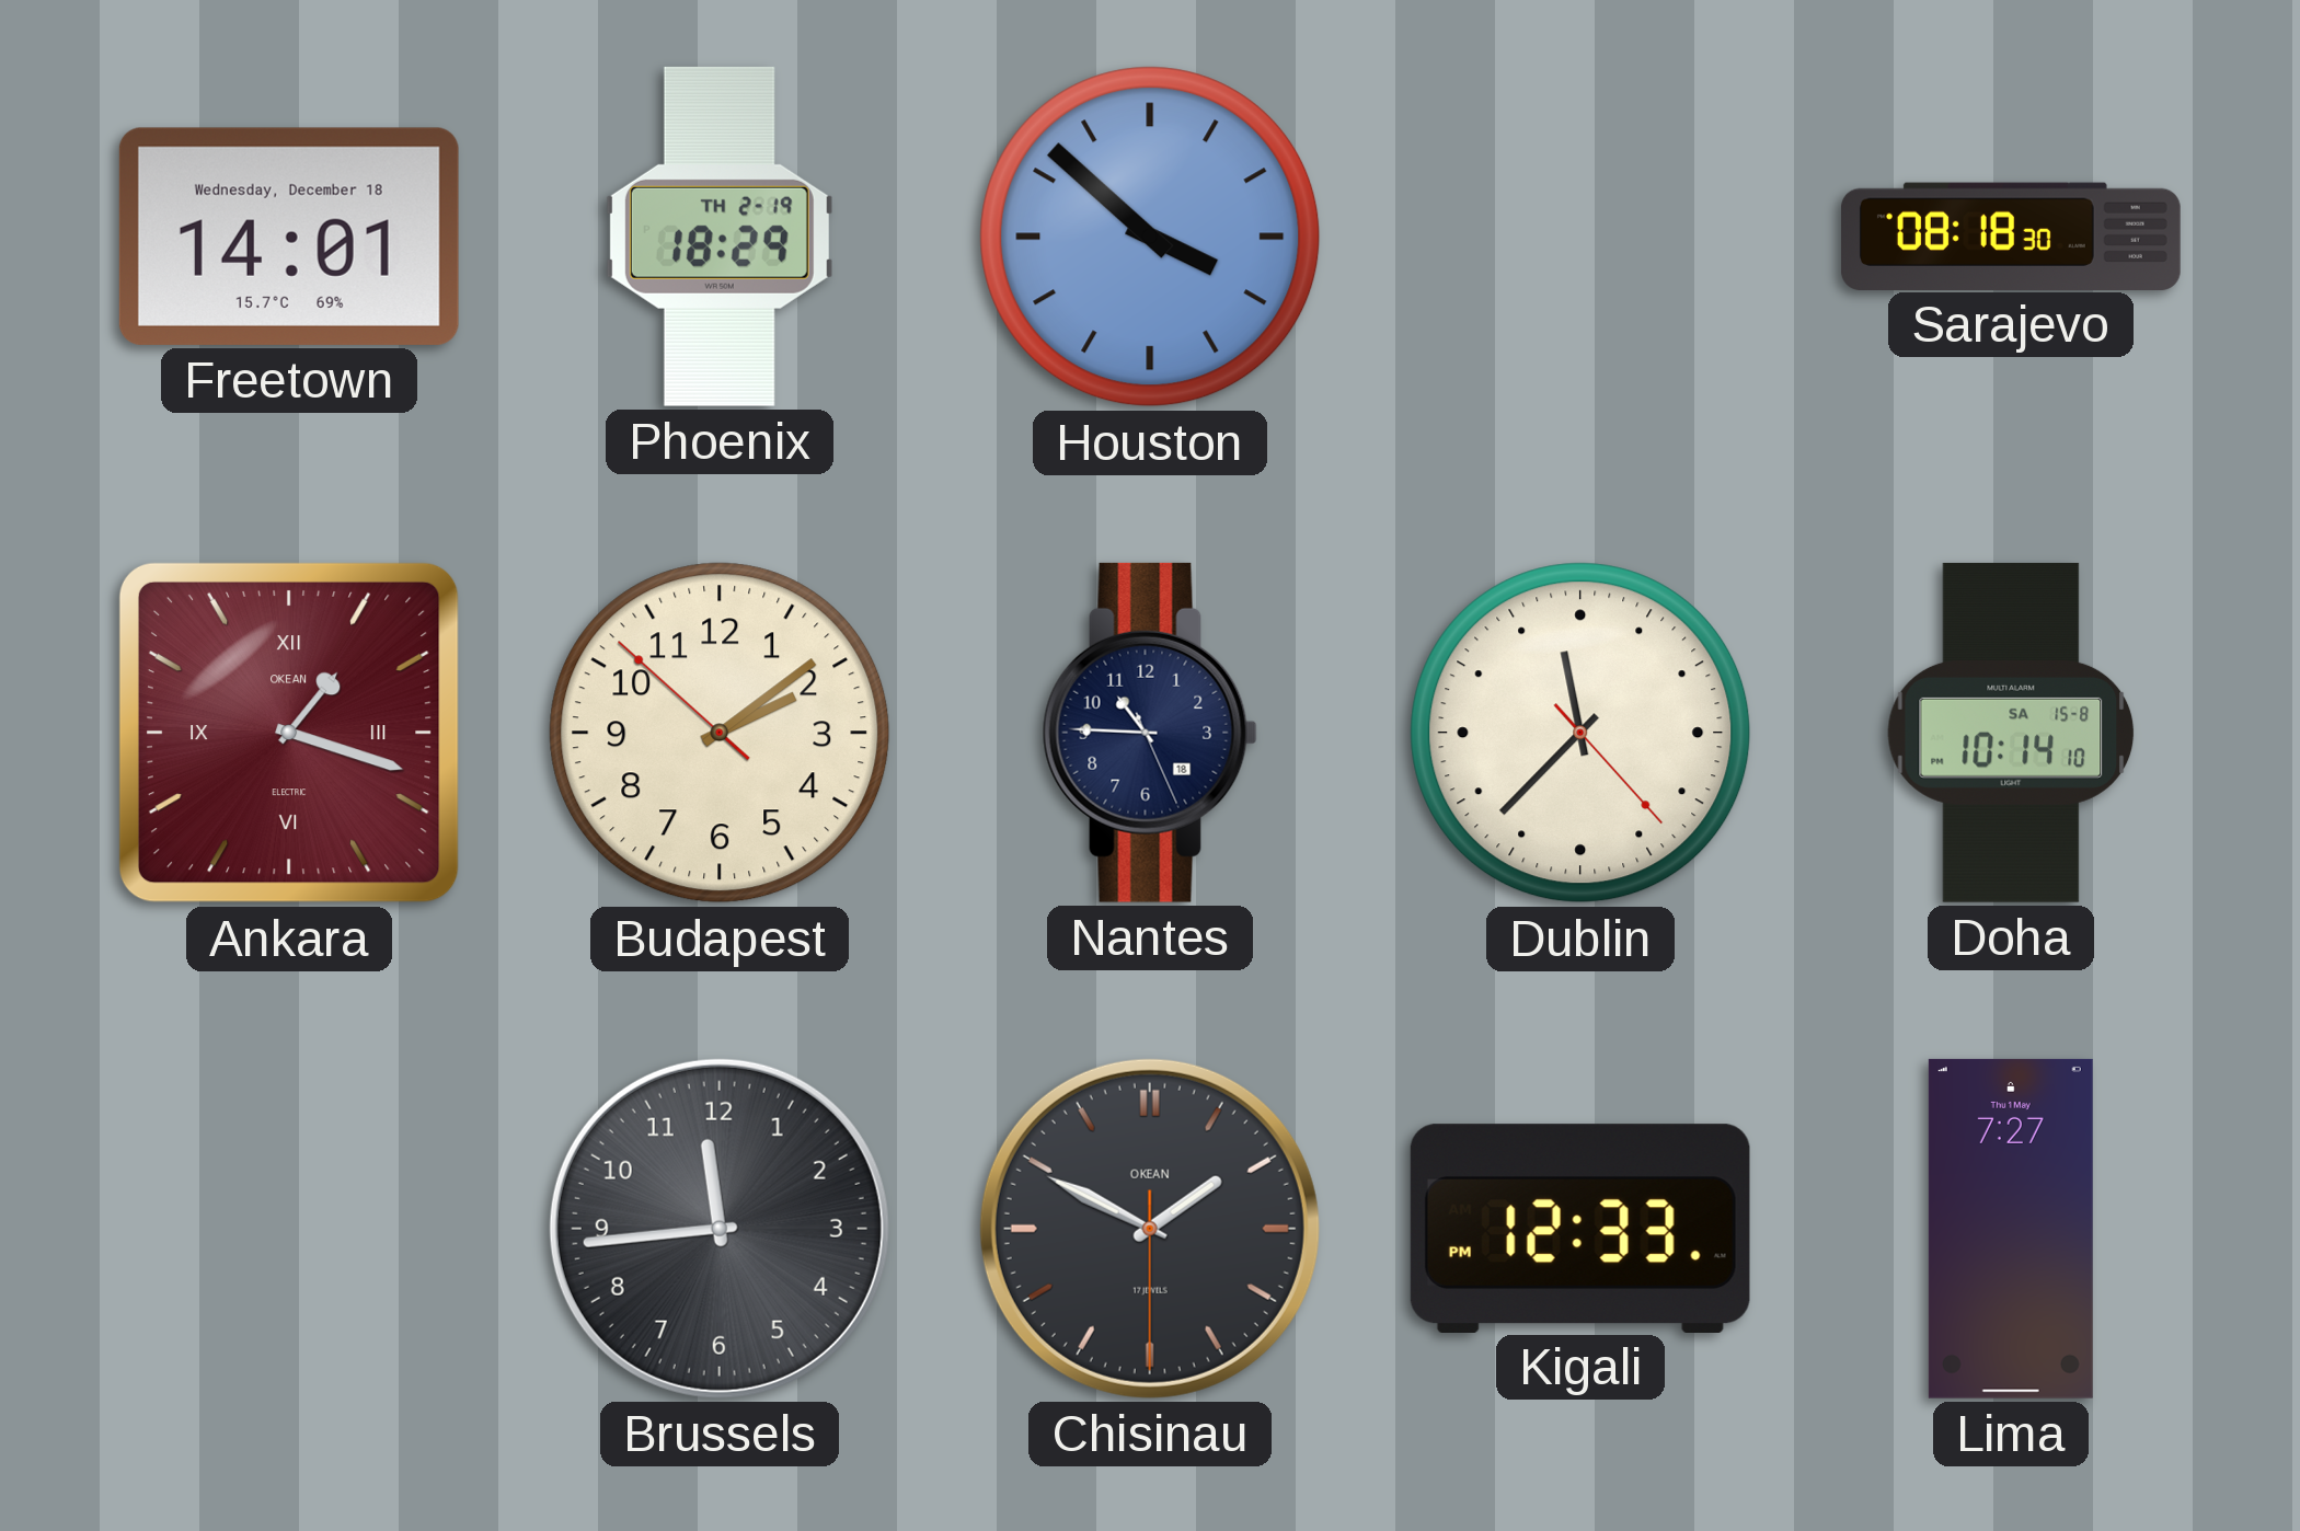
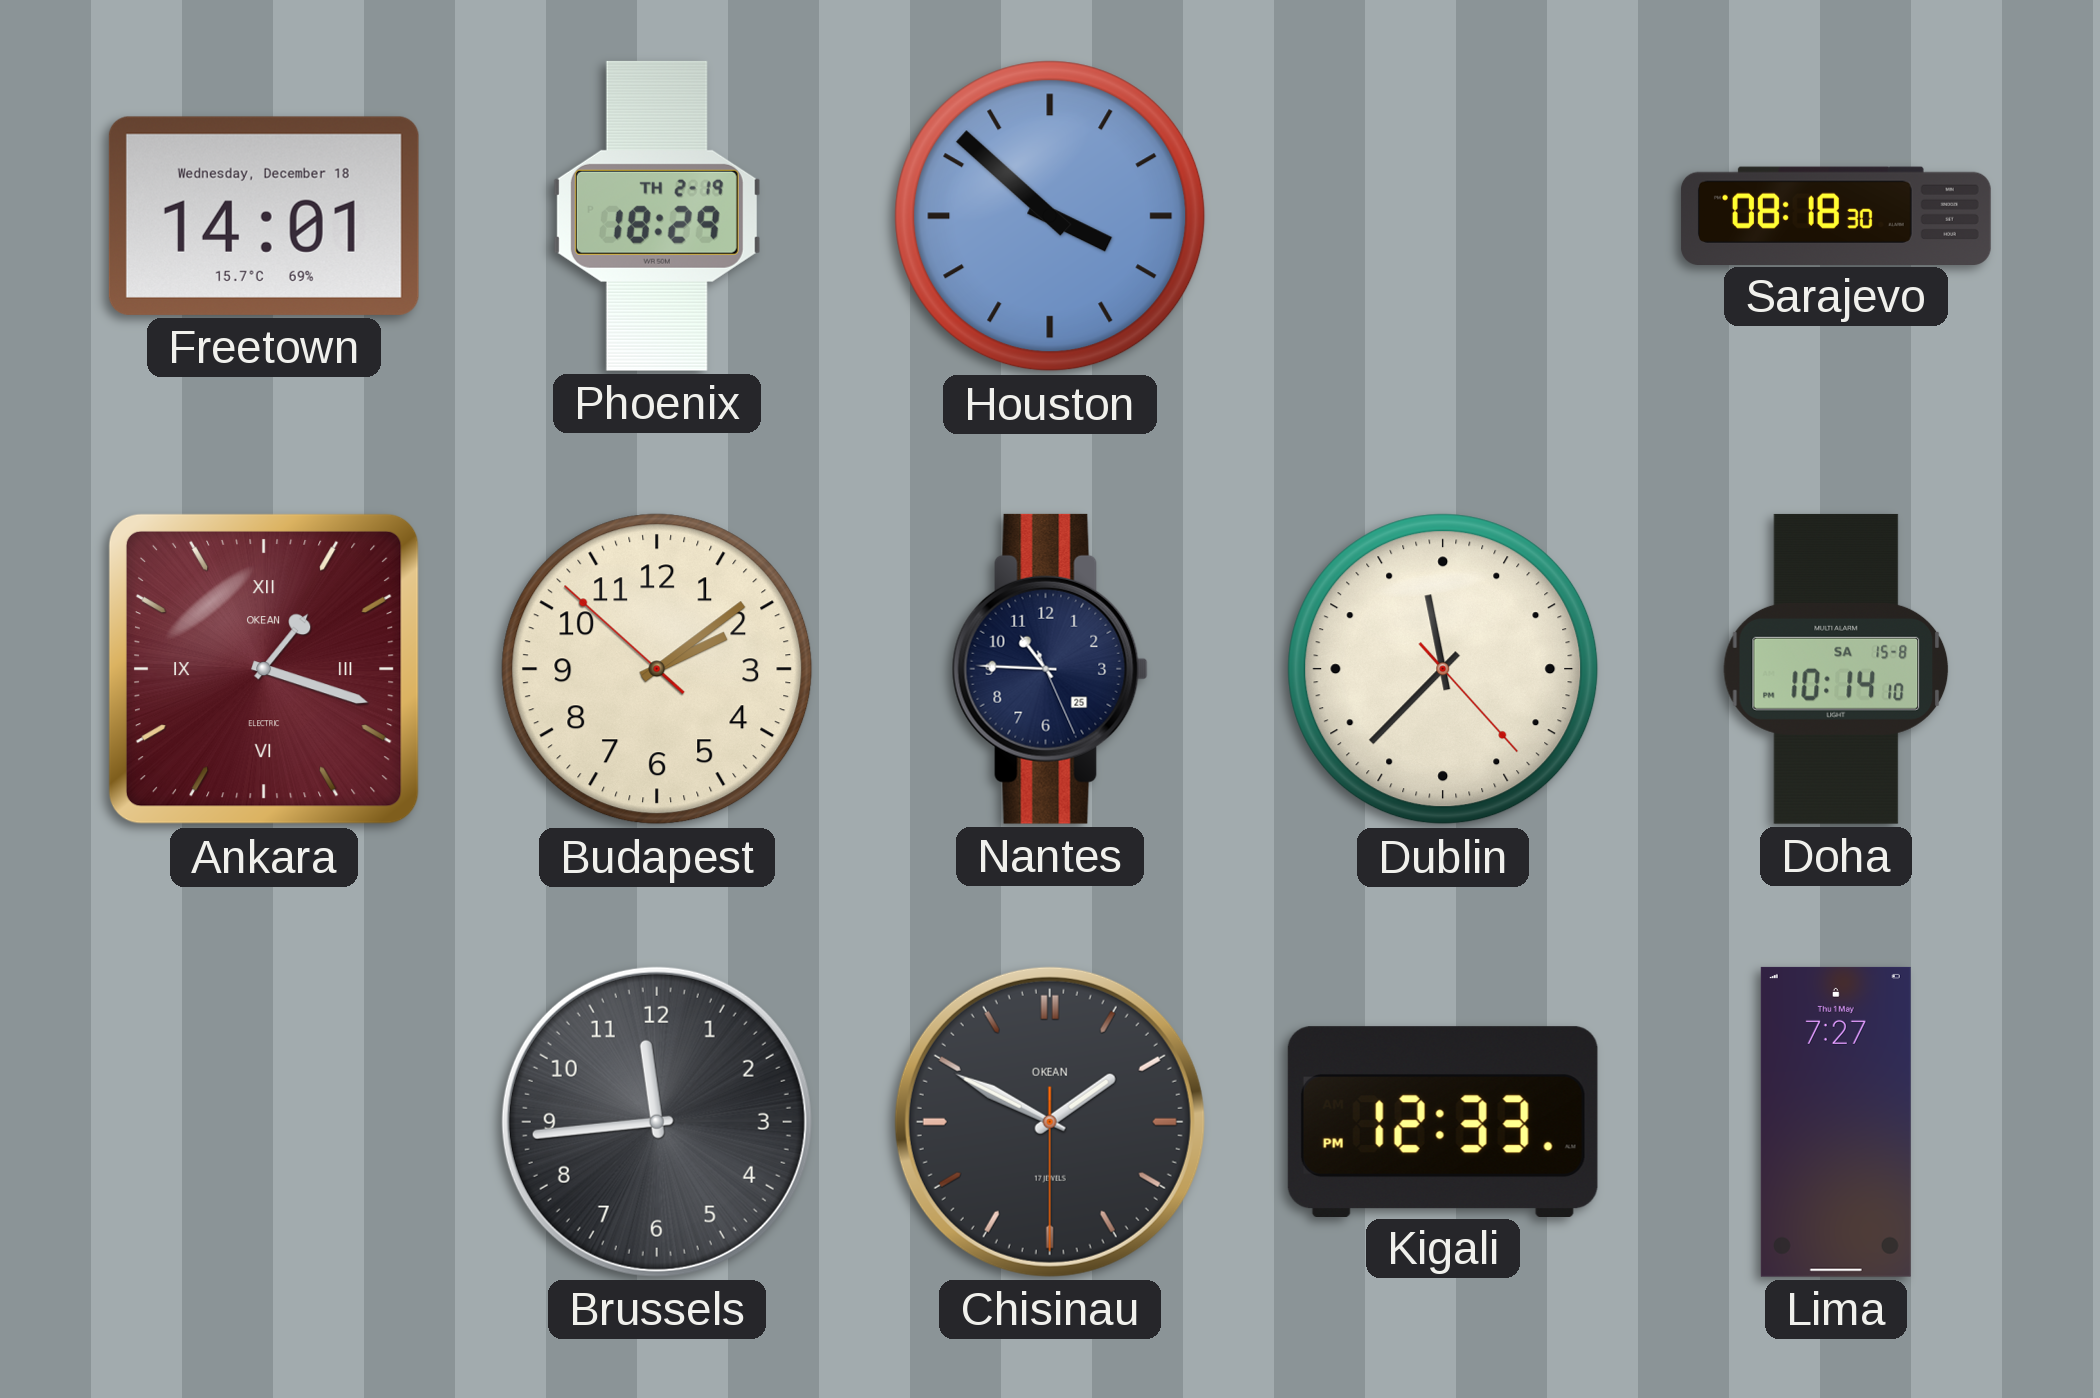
Nantes date: 18 -> 25 (1050, 669)
